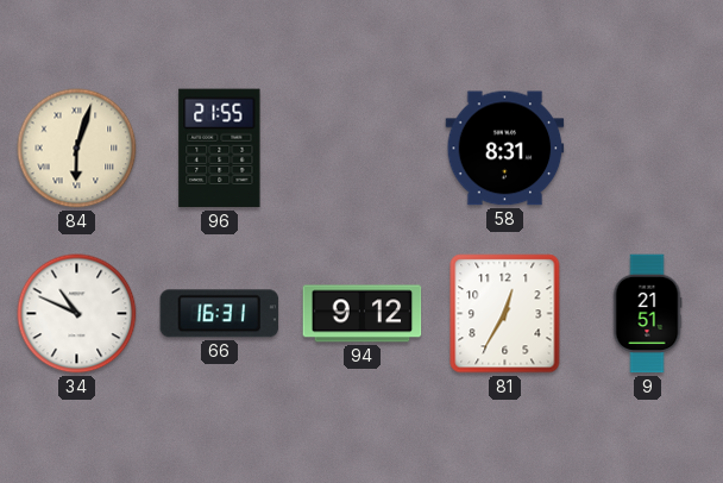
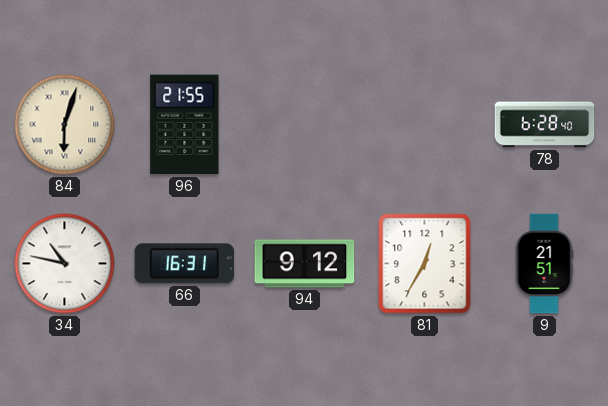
58: 8:31 -> none (505, 149)
78: none -> 6:28 (545, 125)
34: 10:49 -> 10:47 (65, 264)
